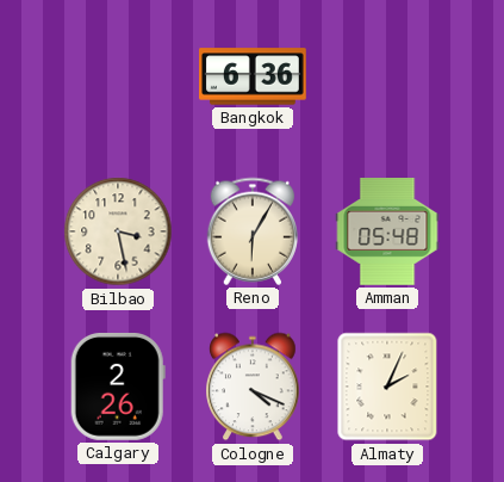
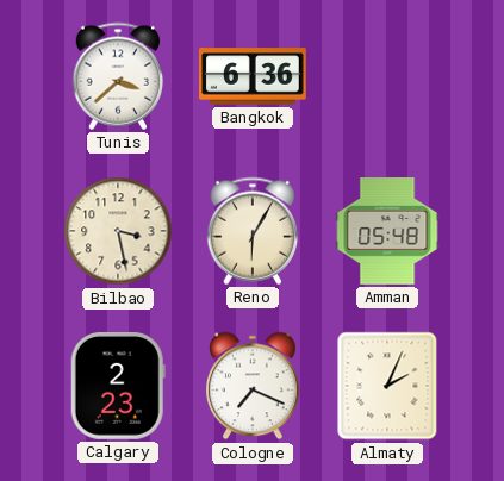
Tunis: none -> 3:38 (118, 76)
Calgary: 2:26 -> 2:23 (118, 386)
Cologne: 4:19 -> 7:19 (253, 386)
